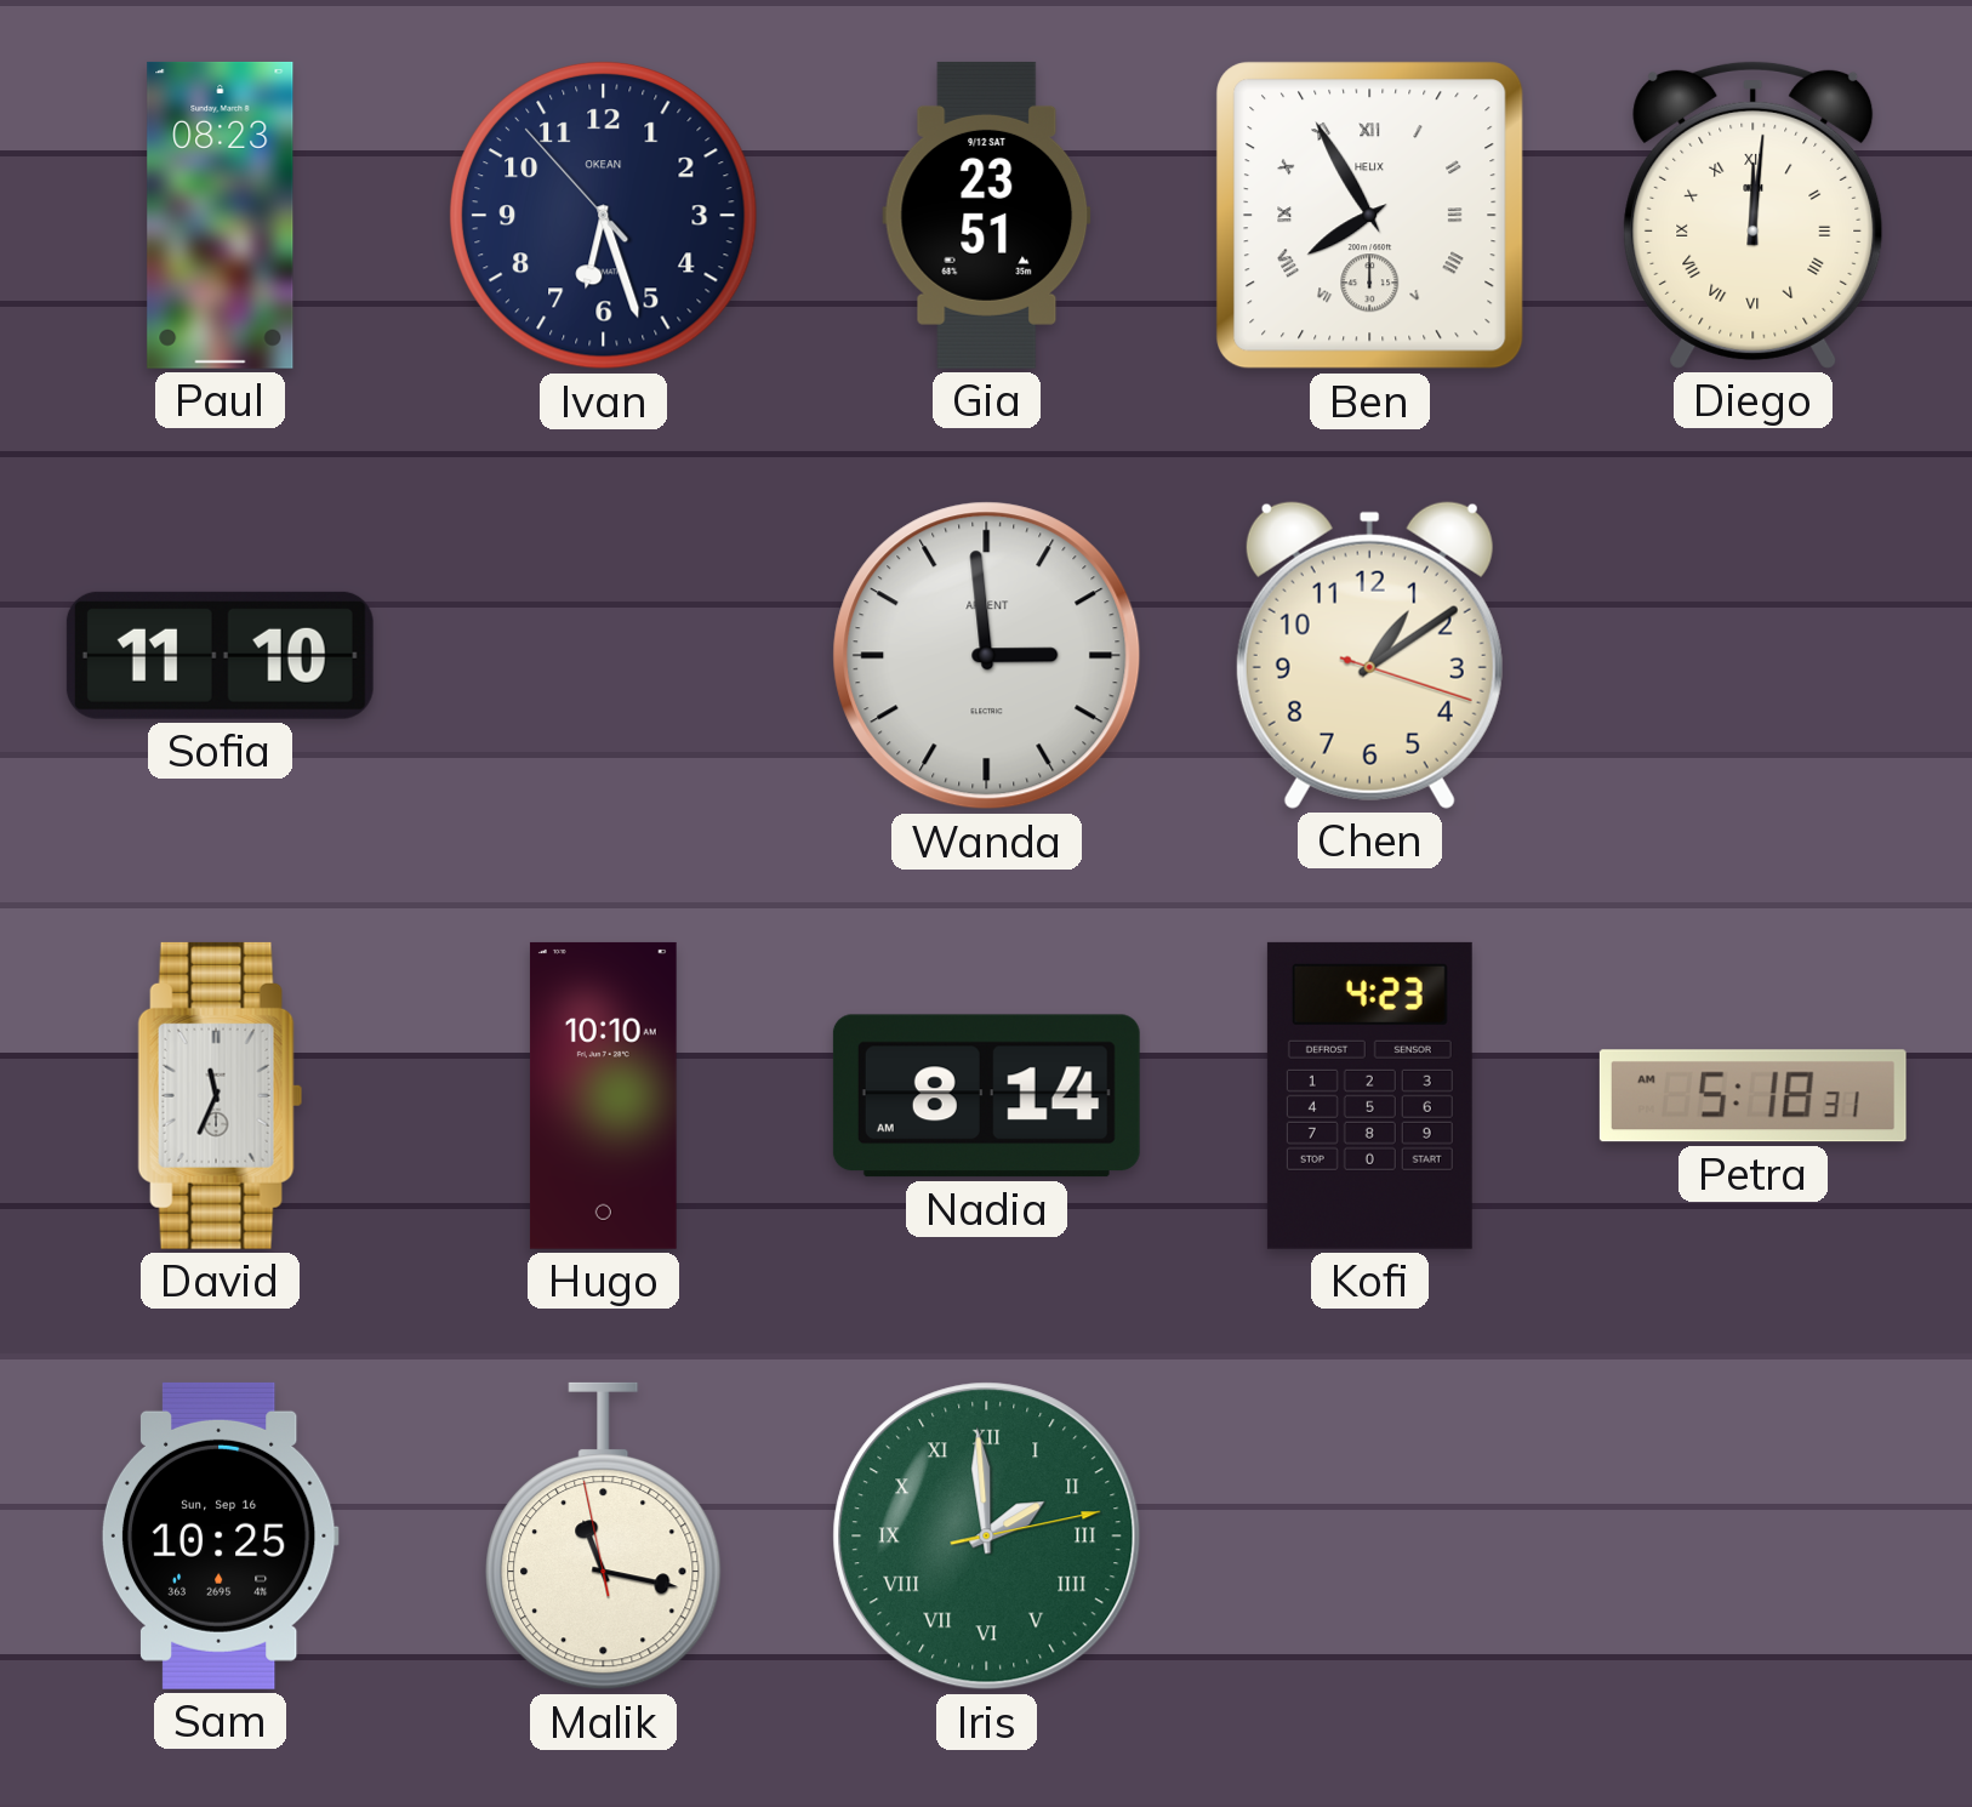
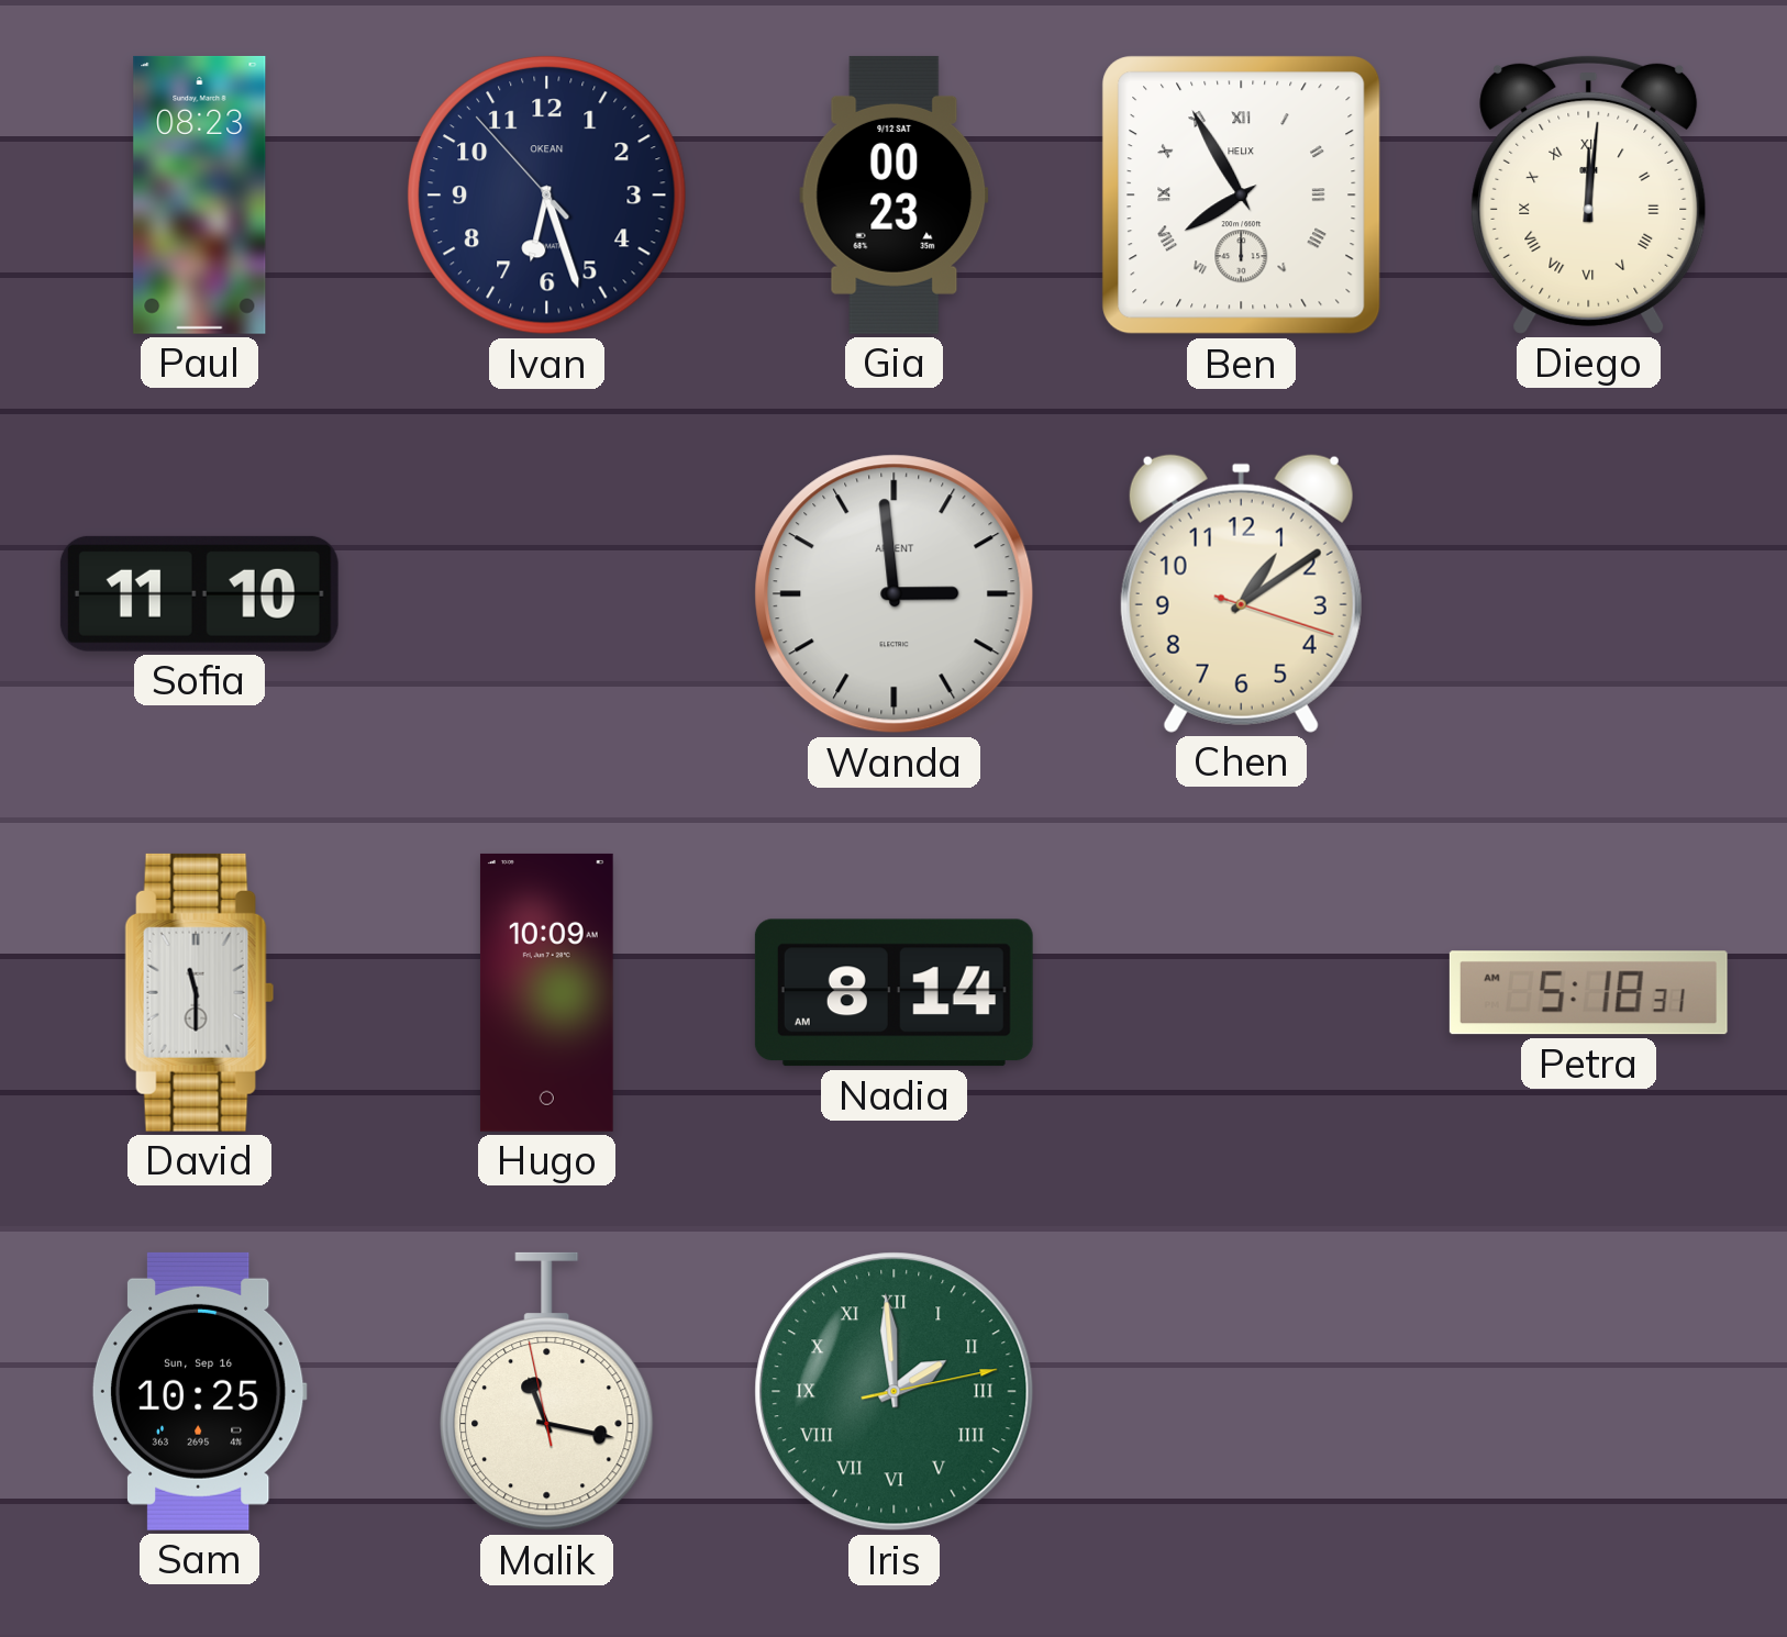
Gia: 23:51 -> 00:23 (895, 194)
David: 11:34 -> 11:30 (200, 992)
Hugo: 10:10 -> 10:09 (546, 992)
Kofi: 4:23 -> none (1369, 1095)
